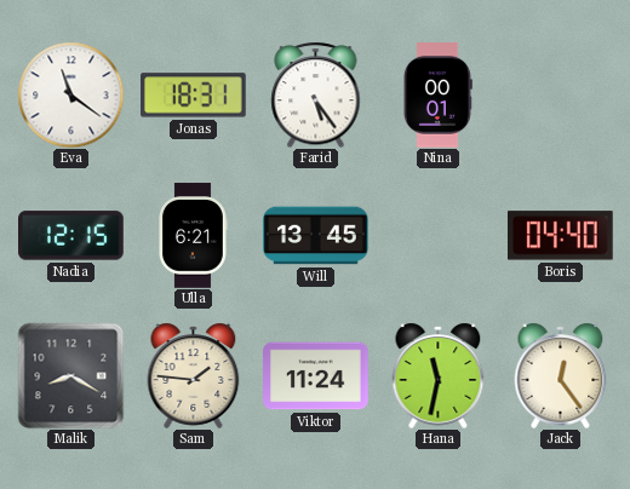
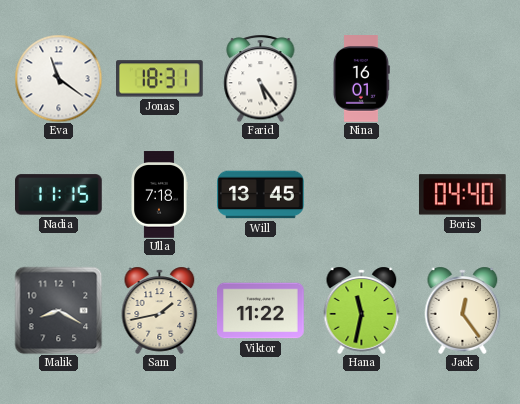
Nina: 00:01 -> 16:01 (361, 79)
Nadia: 12:15 -> 11:15 (59, 195)
Ulla: 6:21 -> 7:18 (159, 195)
Sam: 1:46 -> 1:43 (160, 310)
Viktor: 11:24 -> 11:22 (261, 311)
